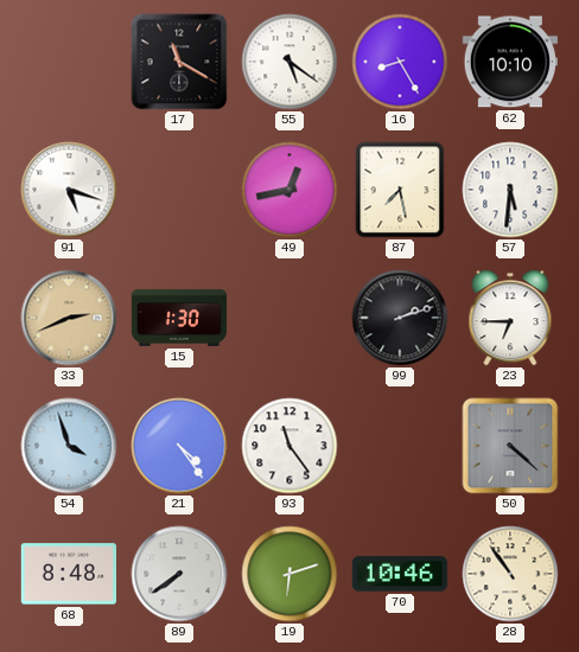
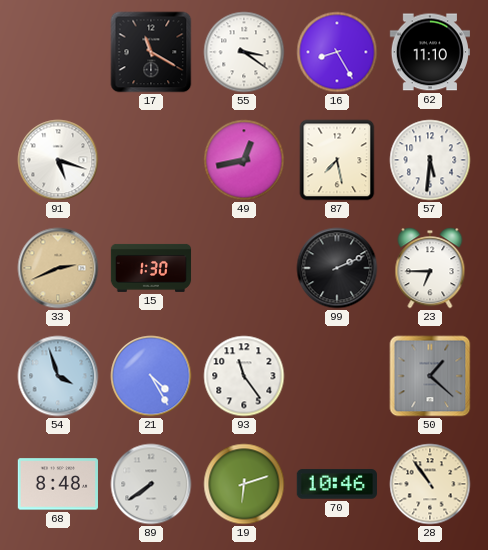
55: 5:21 -> 3:21 (244, 52)
62: 10:10 -> 11:10 (429, 52)
99: 2:12 -> 2:11 (337, 268)
21: 4:24 -> 4:25 (151, 376)
50: 4:22 -> 1:22 (430, 376)
